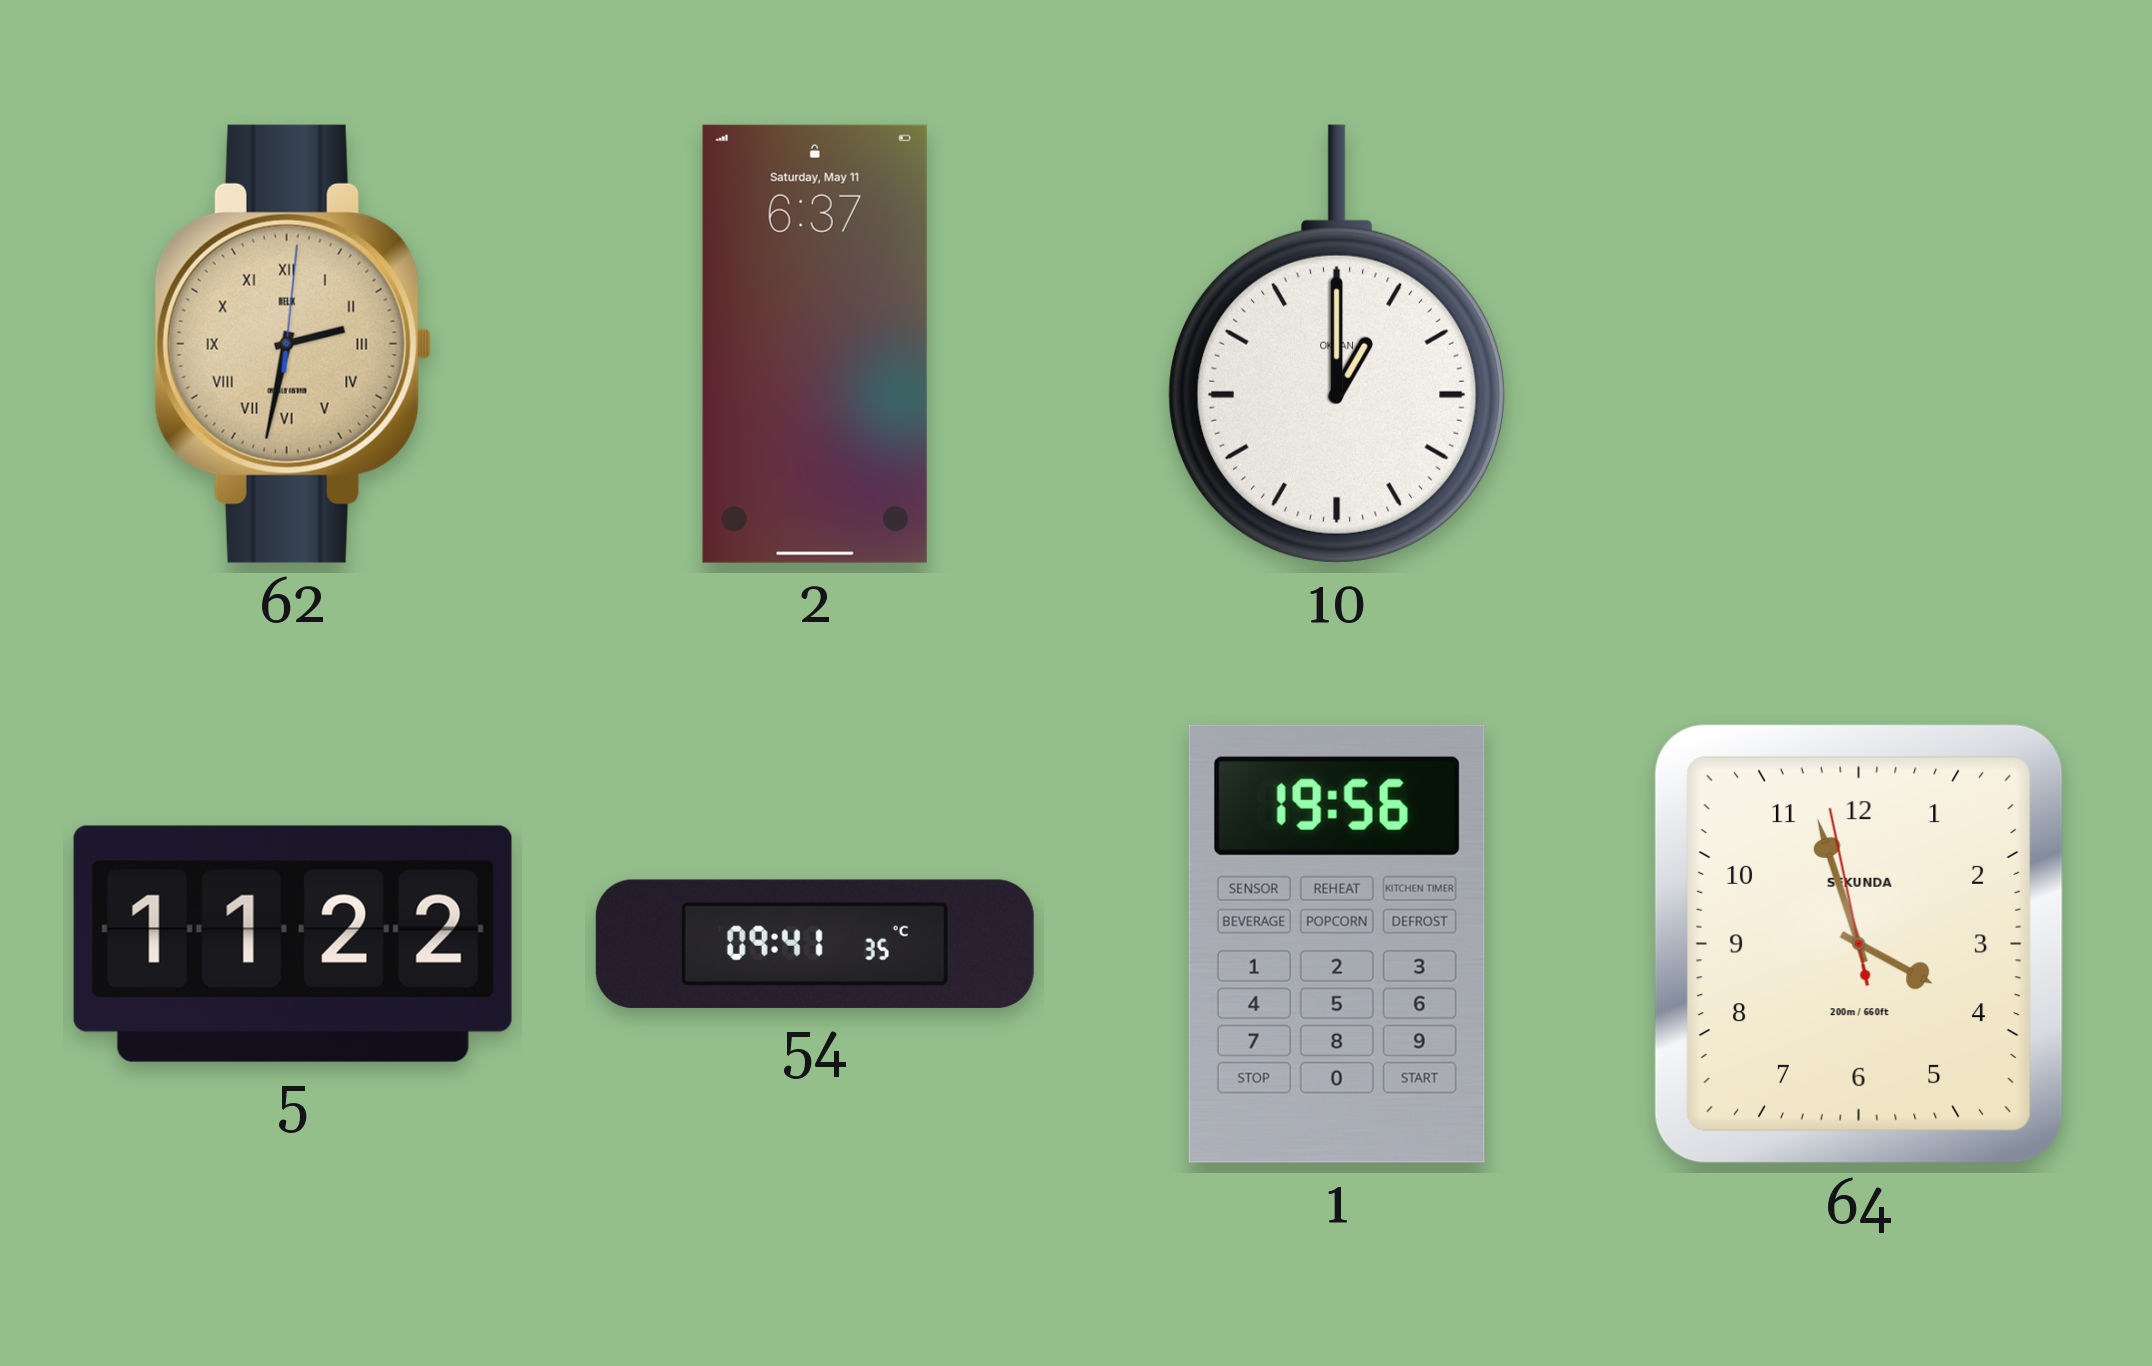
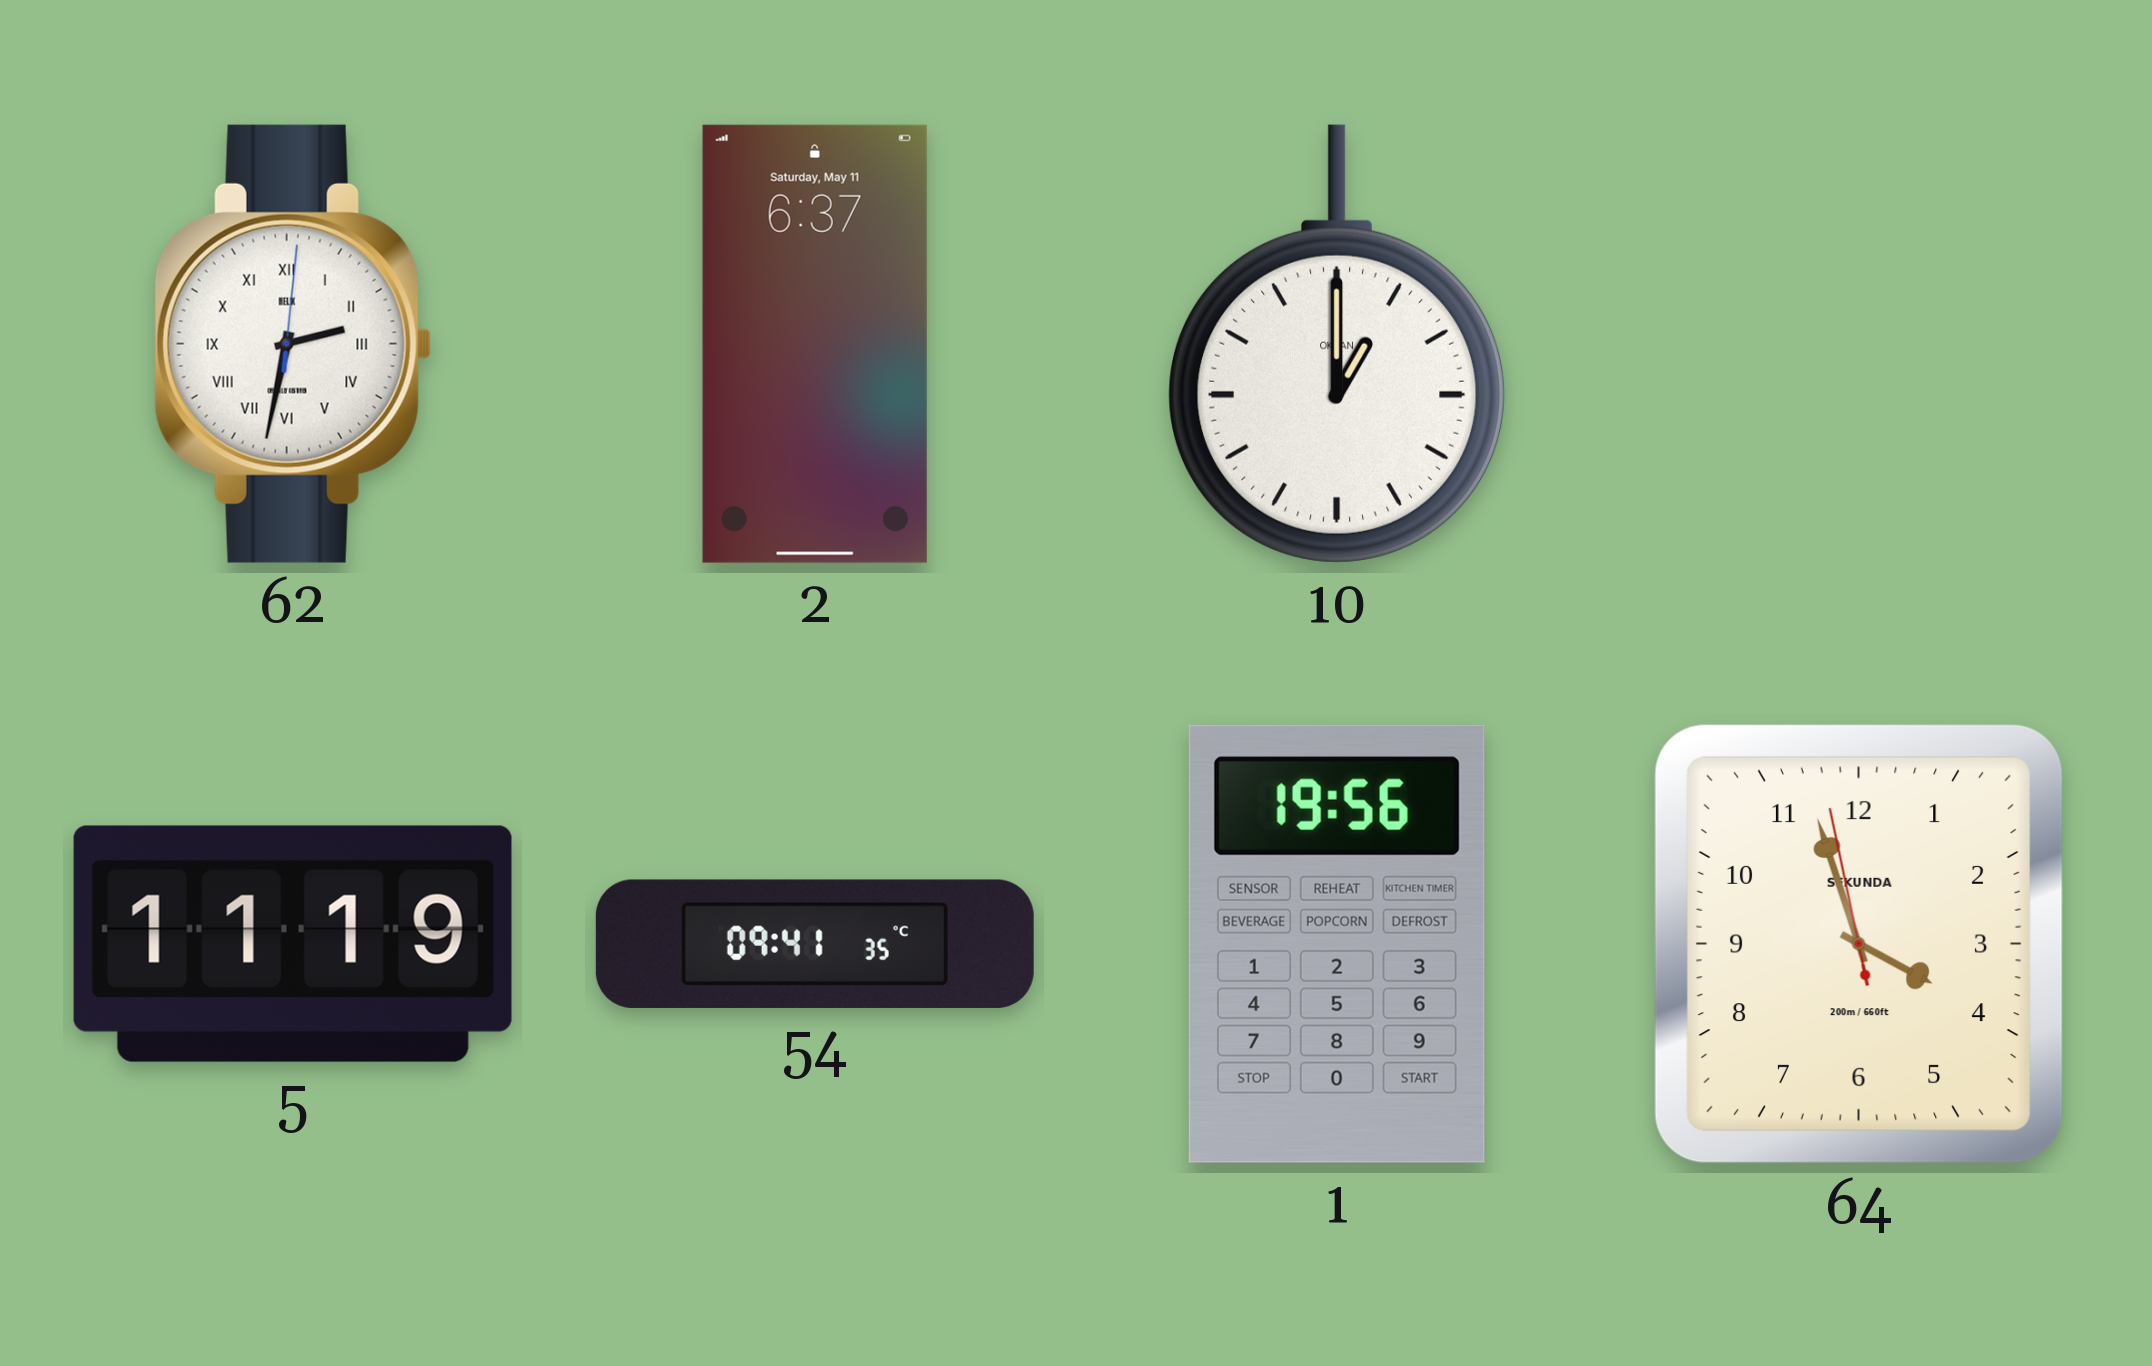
62 dial: champagne -> white (293, 344)
5: 11:22 -> 11:19 (293, 944)
